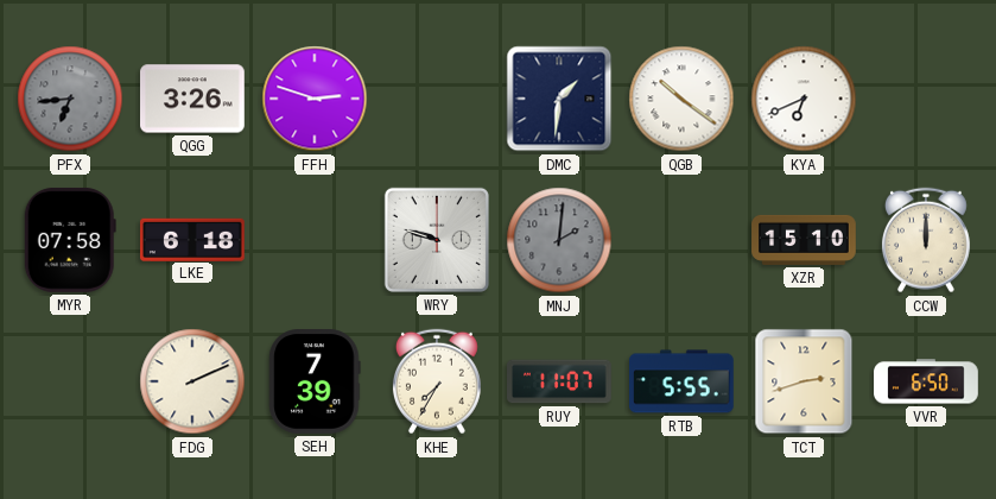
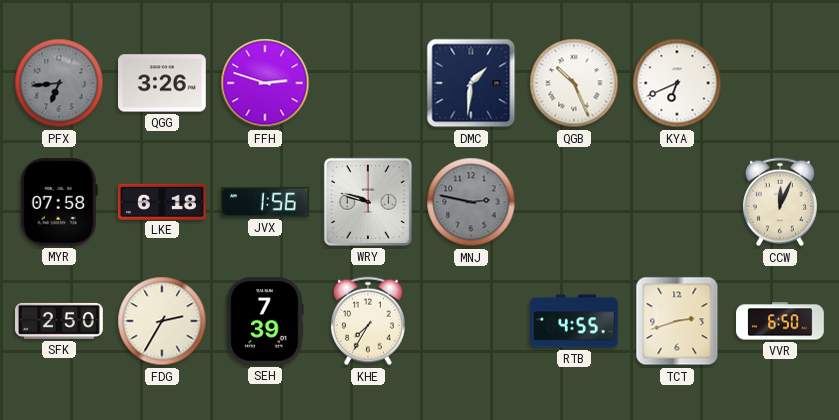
QGB: 10:21 -> 10:26 (574, 83)
JVX: none -> 1:56 (265, 202)
MNJ: 2:01 -> 2:47 (471, 202)
XZR: 15:10 -> none (804, 240)
CCW: 12:00 -> 12:04 (780, 202)
SFK: none -> 2:50 (60, 321)
FDG: 2:11 -> 2:35 (162, 321)
RUY: 11:07 -> none (560, 381)
RTB: 5:55 -> 4:55 (575, 321)
